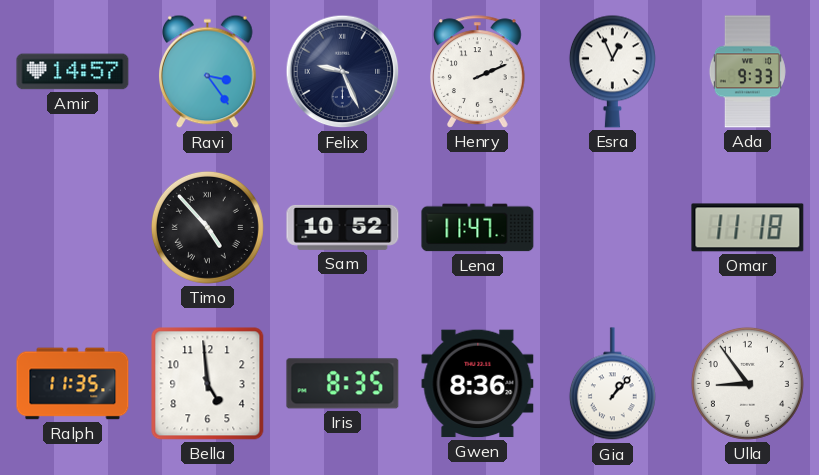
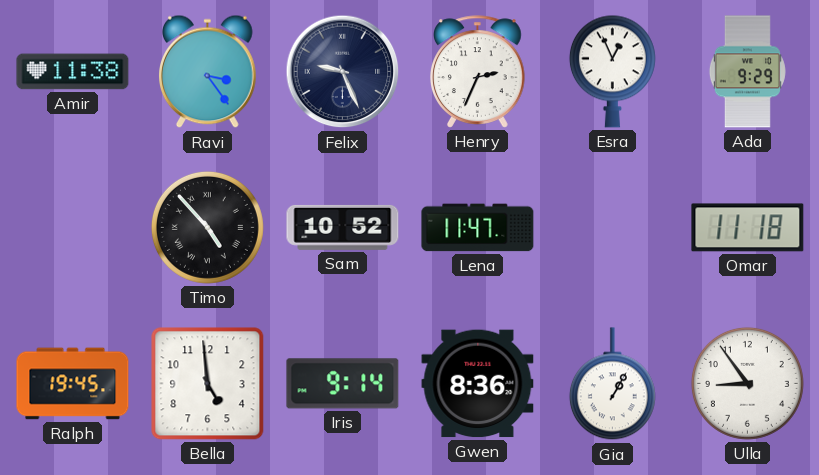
Amir: 14:57 -> 11:38 (73, 72)
Henry: 2:11 -> 2:34 (478, 72)
Ada: 9:33 -> 9:29 (747, 72)
Ralph: 11:35 -> 19:45 (73, 384)
Iris: 8:35 -> 9:14 (343, 384)
Gia: 1:07 -> 1:05 (612, 384)
